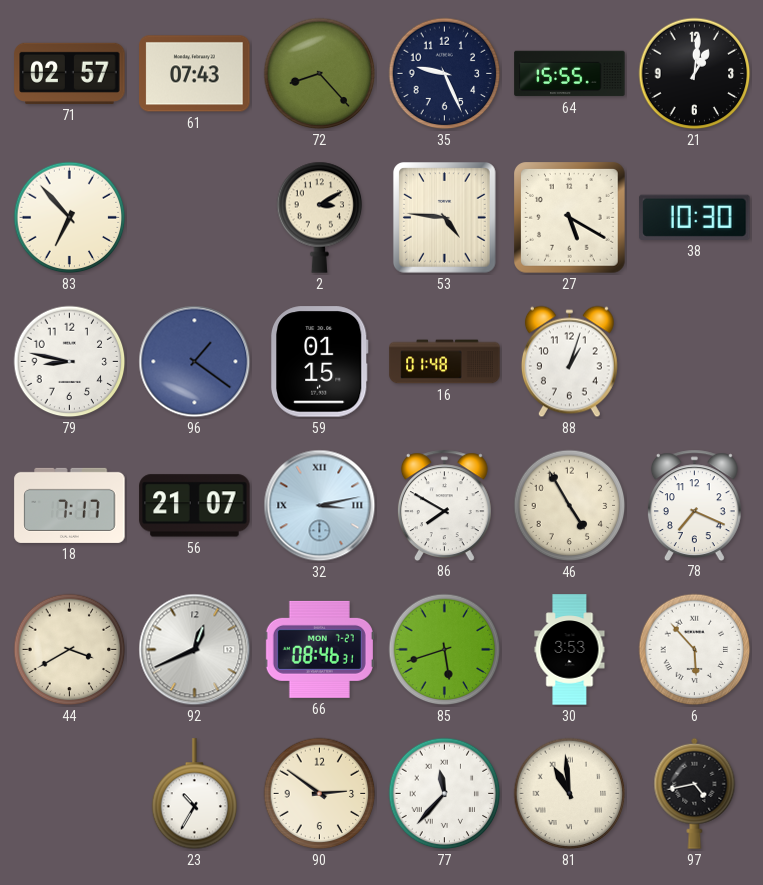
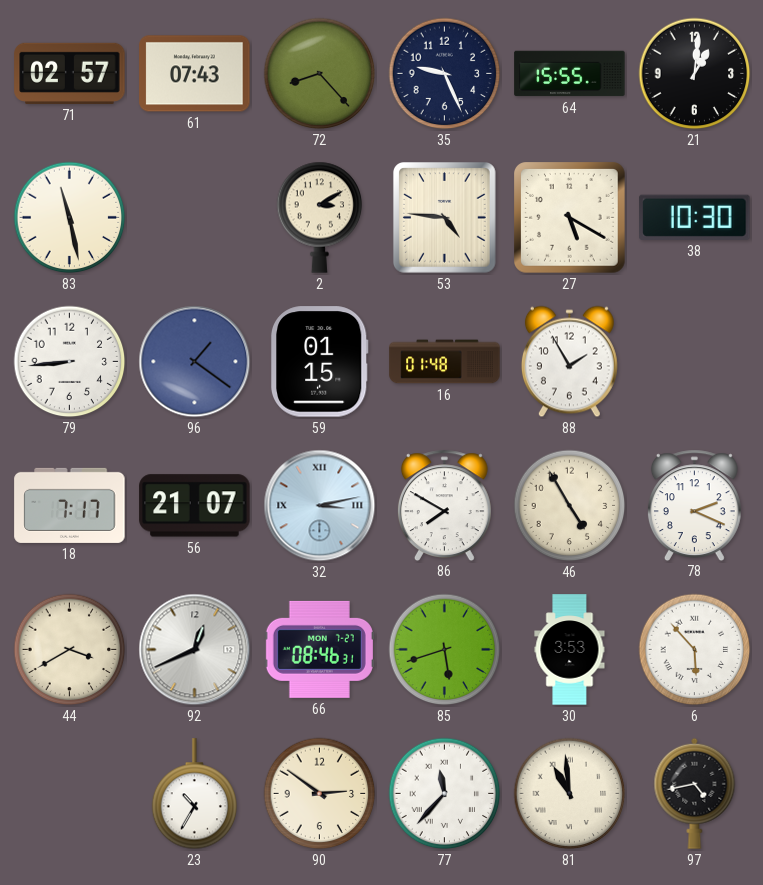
83: 6:53 -> 11:28 (70, 218)
79: 8:47 -> 8:44 (70, 362)
88: 1:03 -> 1:55 (569, 362)
78: 7:19 -> 2:19 (694, 505)
